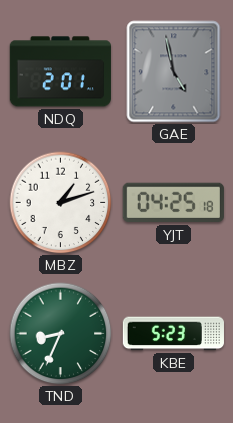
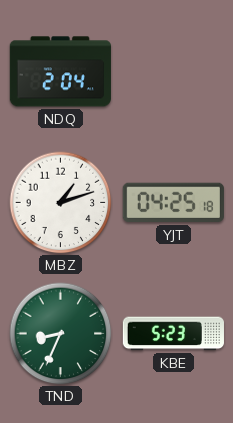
NDQ: 2:01 -> 2:04 (60, 72)
GAE: 4:58 -> none (174, 72)
